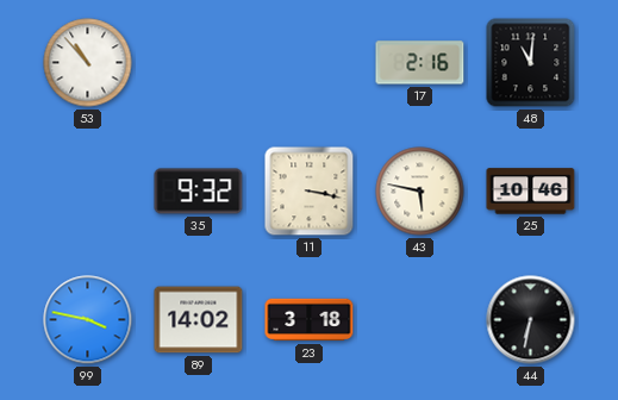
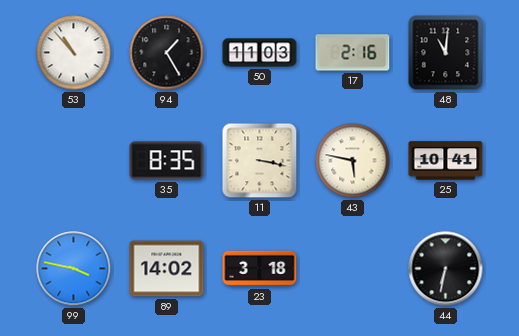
94: none -> 1:25 (167, 53)
50: none -> 11:03 (260, 53)
35: 9:32 -> 8:35 (167, 161)
25: 10:46 -> 10:41 (446, 161)
